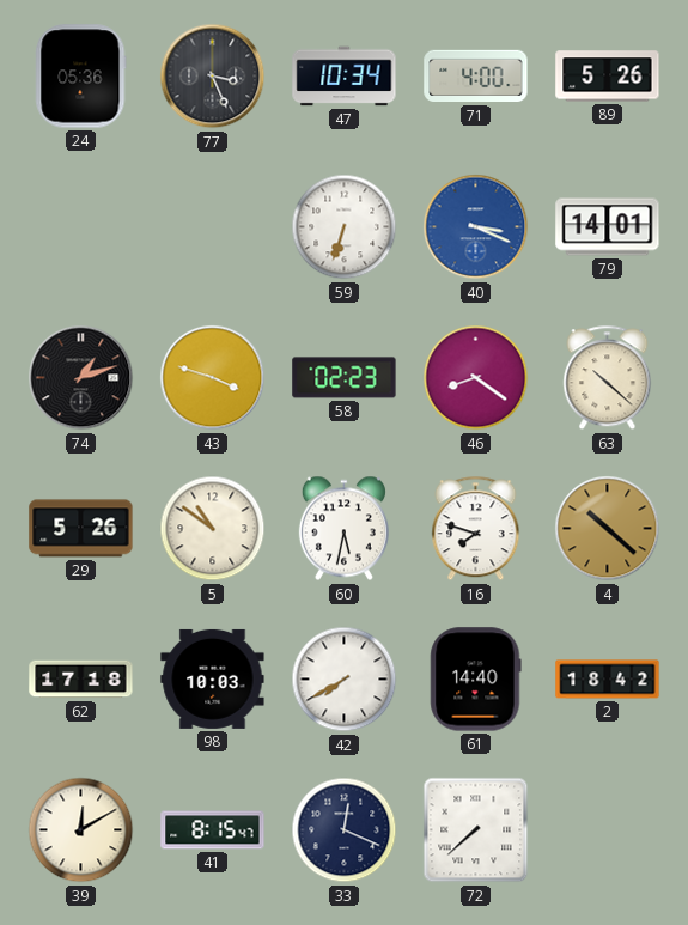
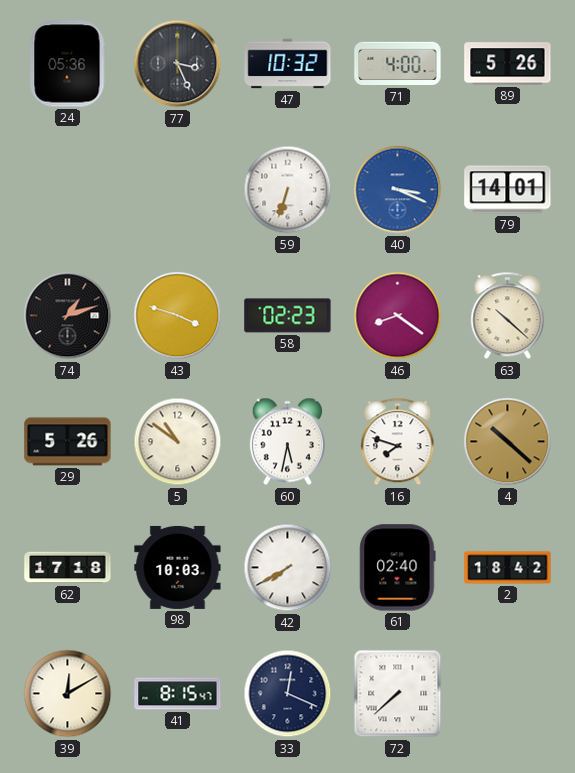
47: 10:34 -> 10:32 (288, 64)
61: 14:40 -> 02:40 (398, 568)
